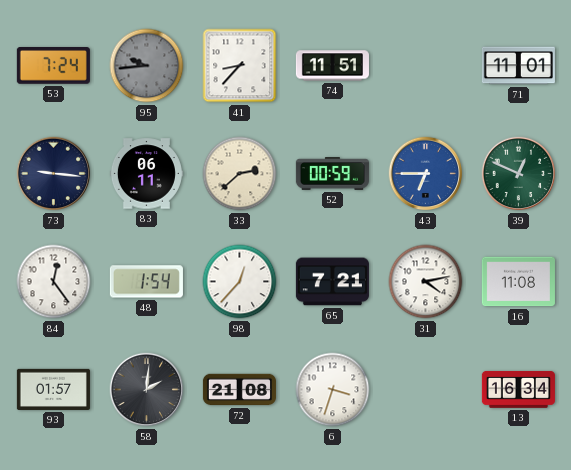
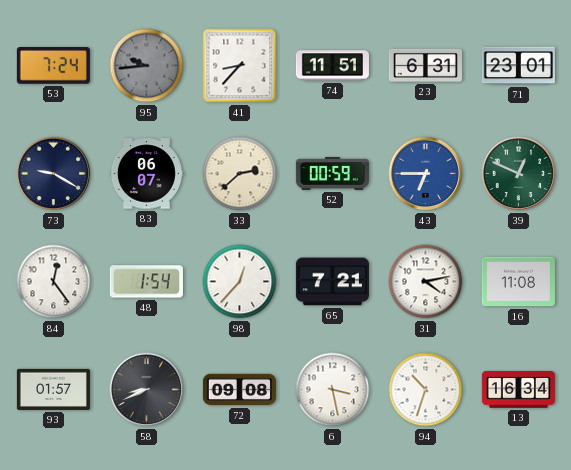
23: none -> 6:31 (425, 65)
71: 11:01 -> 23:01 (518, 66)
73: 9:16 -> 9:20 (54, 174)
83: 06:11 -> 06:07 (146, 174)
58: 2:01 -> 8:41 (147, 390)
72: 21:08 -> 09:08 (239, 390)
6: 3:33 -> 3:28 (333, 390)
94: none -> 10:33 (426, 390)
